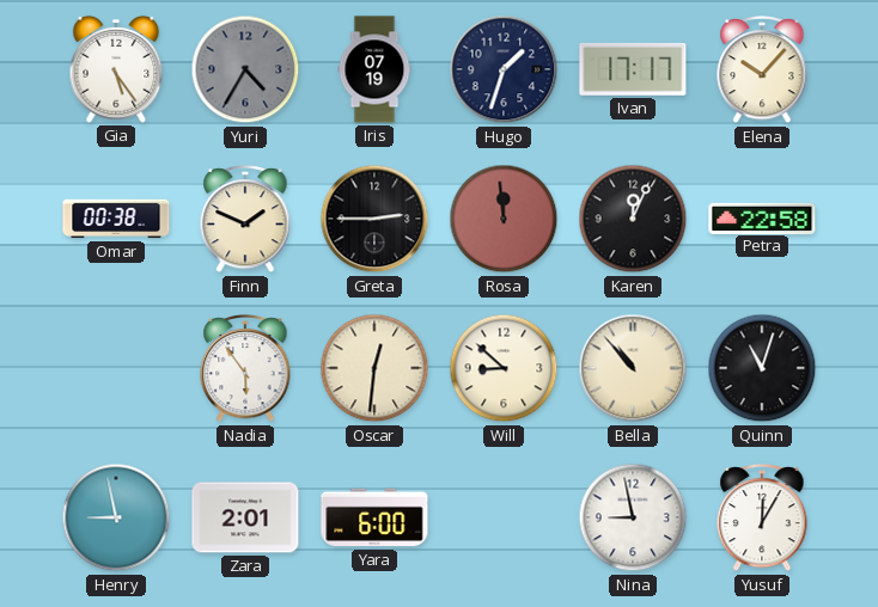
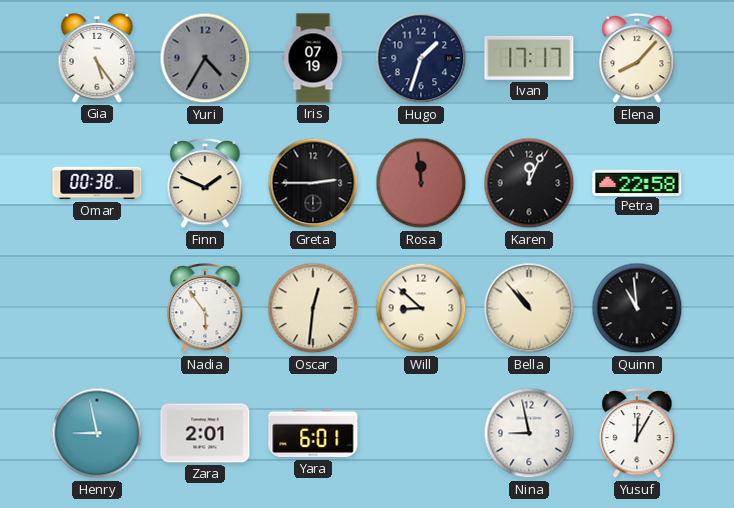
Elena: 10:07 -> 8:07 (637, 59)
Quinn: 11:03 -> 10:59 (637, 308)
Yara: 6:00 -> 6:01 (313, 433)
